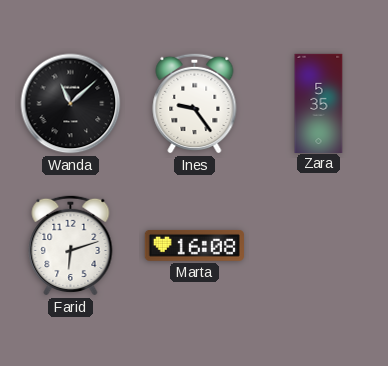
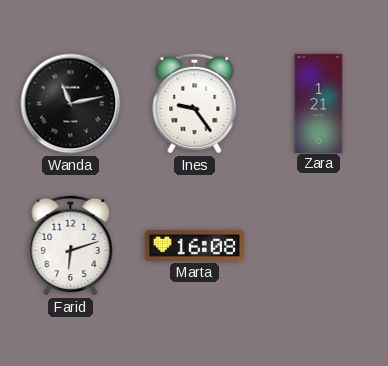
Wanda: 11:08 -> 11:13 (71, 104)
Zara: 5:35 -> 1:21 (319, 103)
